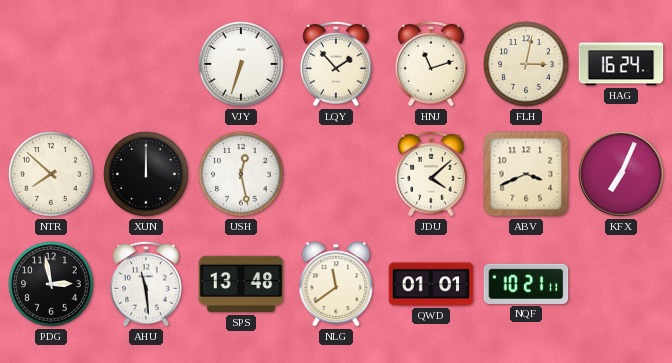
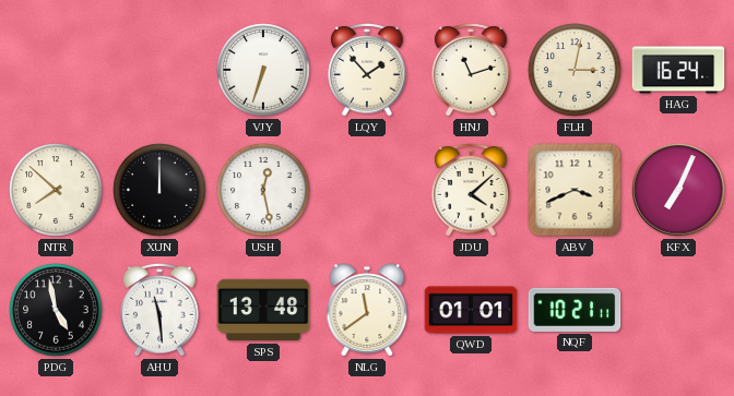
PDG: 2:58 -> 4:58 (56, 310)
